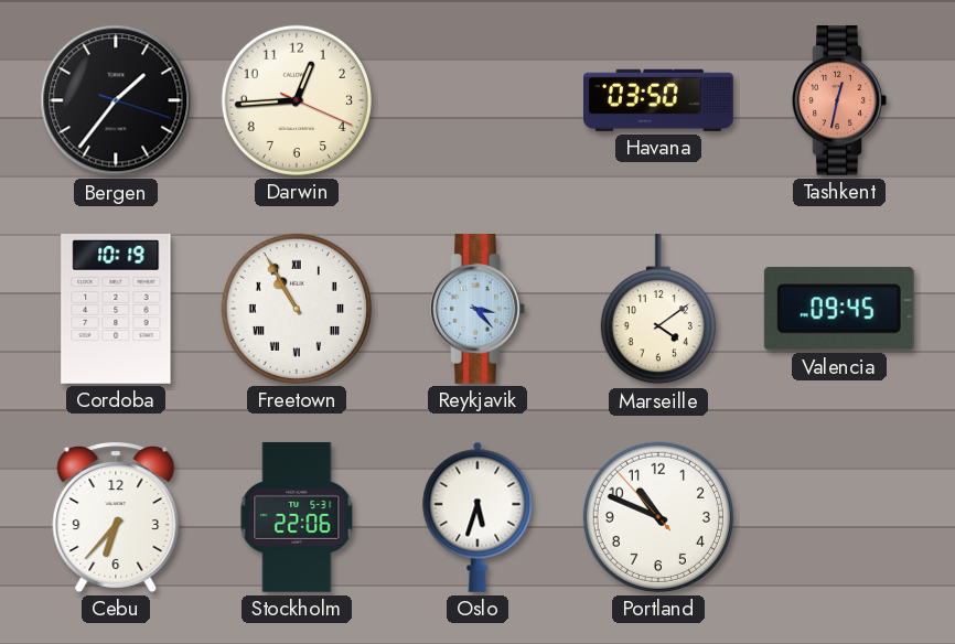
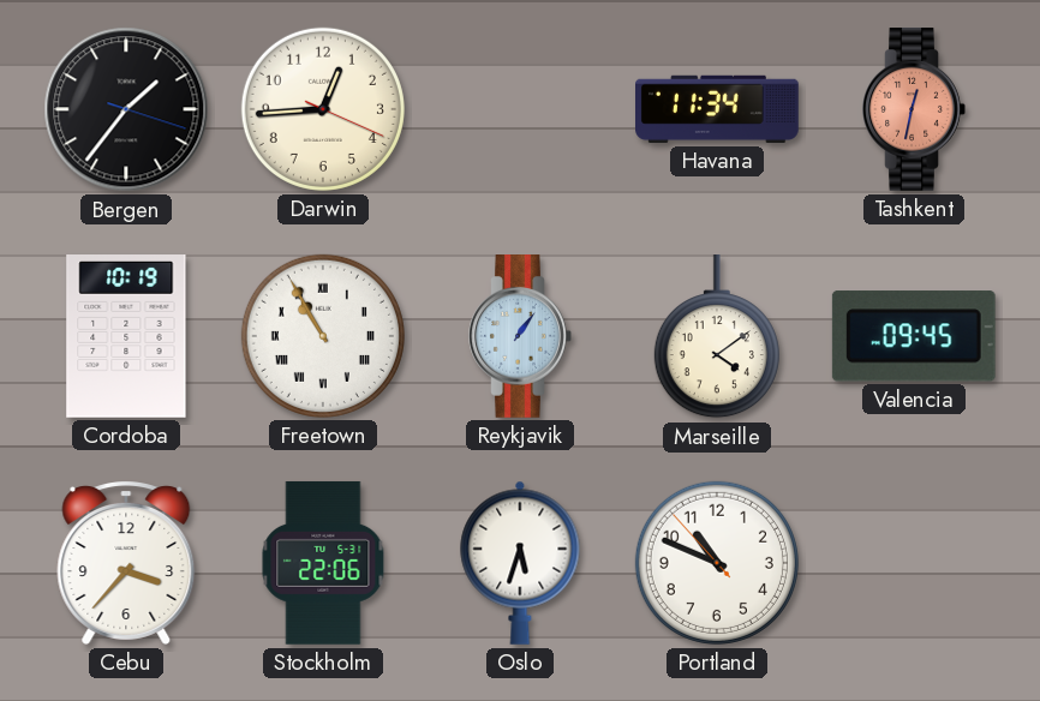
Havana: 03:50 -> 11:34 (718, 109)
Reykjavik: 3:23 -> 1:06 (520, 337)
Cebu: 6:37 -> 3:37 (126, 563)
